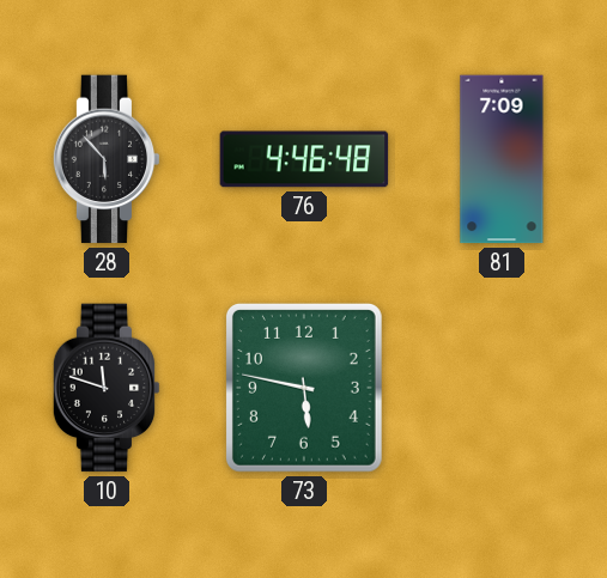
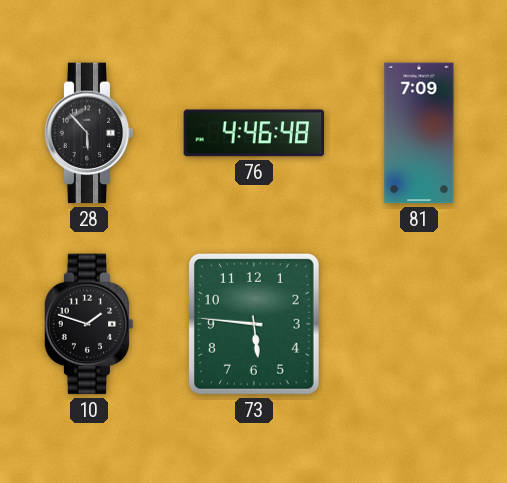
10: 11:48 -> 1:48 (89, 324)
73: 5:47 -> 5:46 (254, 324)
